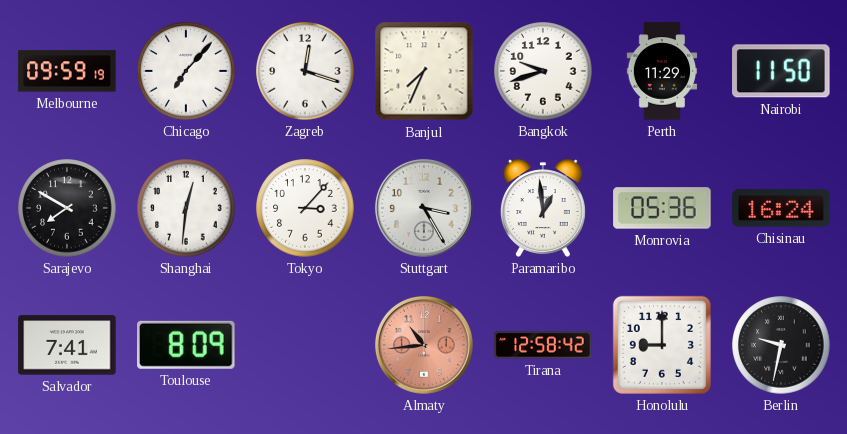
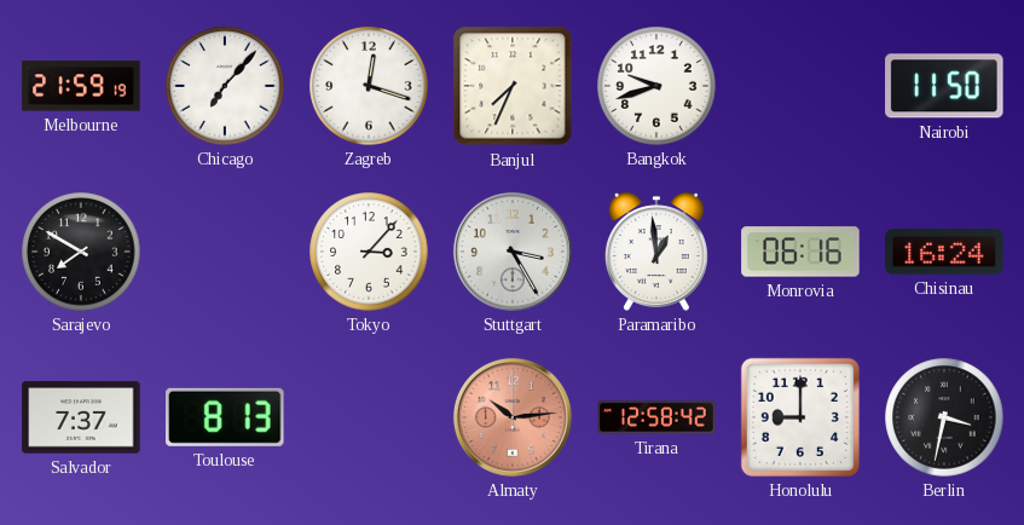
Melbourne: 09:59 -> 21:59 (81, 86)
Perth: 11:29 -> none (662, 71)
Shanghai: 12:31 -> none (186, 208)
Monrovia: 05:36 -> 06:16 (800, 252)
Salvador: 7:41 -> 7:37 (81, 417)
Toulouse: 8:09 -> 8:13 (226, 417)
Almaty: 10:44 -> 10:14 (513, 417)
Berlin: 9:32 -> 3:32 (944, 417)
